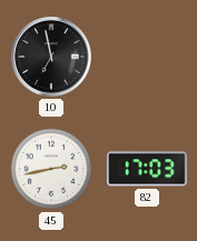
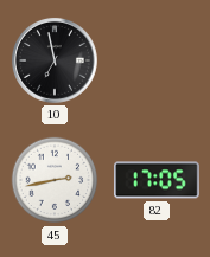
82: 17:03 -> 17:05 (158, 180)
